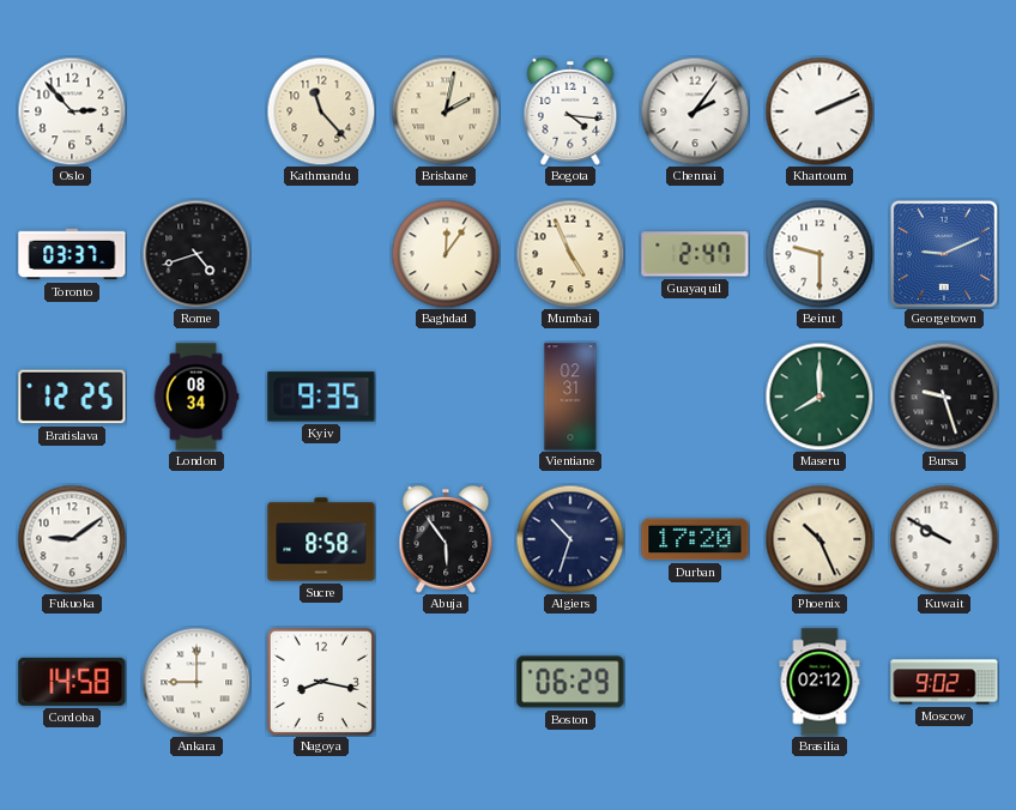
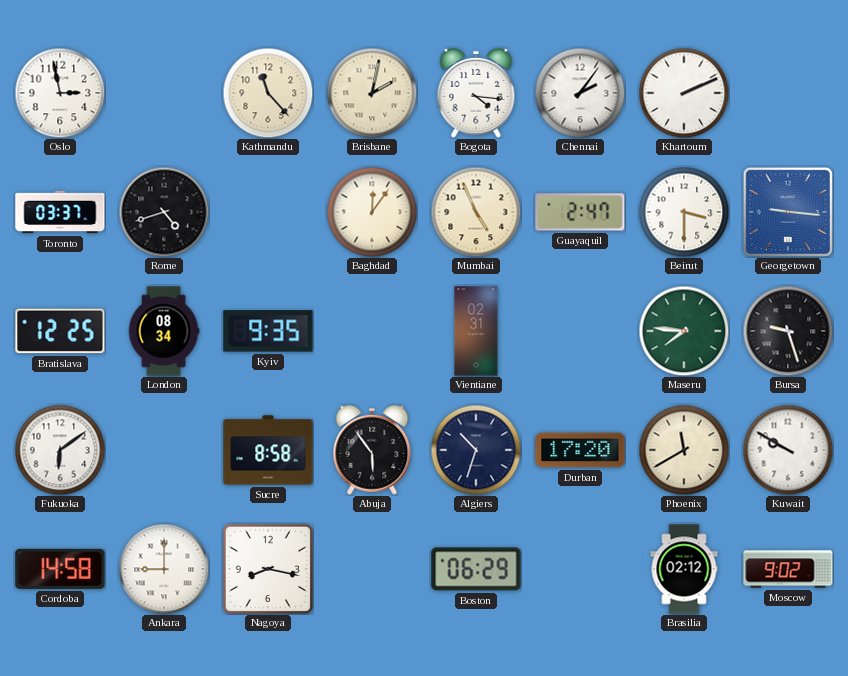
Oslo: 2:53 -> 2:58 (60, 93)
Beirut: 9:30 -> 3:30 (684, 212)
Georgetown: 9:11 -> 9:16 (788, 212)
Maseru: 8:00 -> 7:46 (684, 331)
Fukuoka: 9:09 -> 6:09 (60, 450)
Phoenix: 10:26 -> 11:40 (684, 450)
